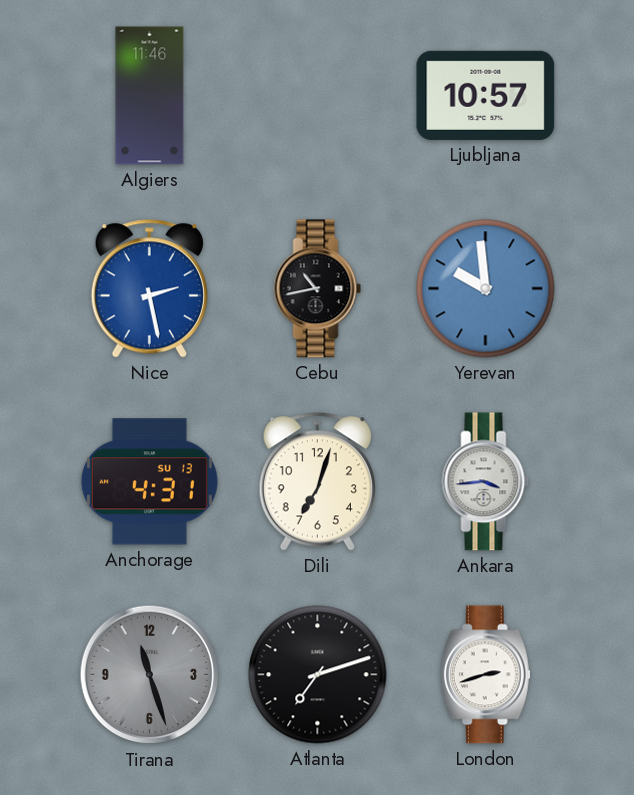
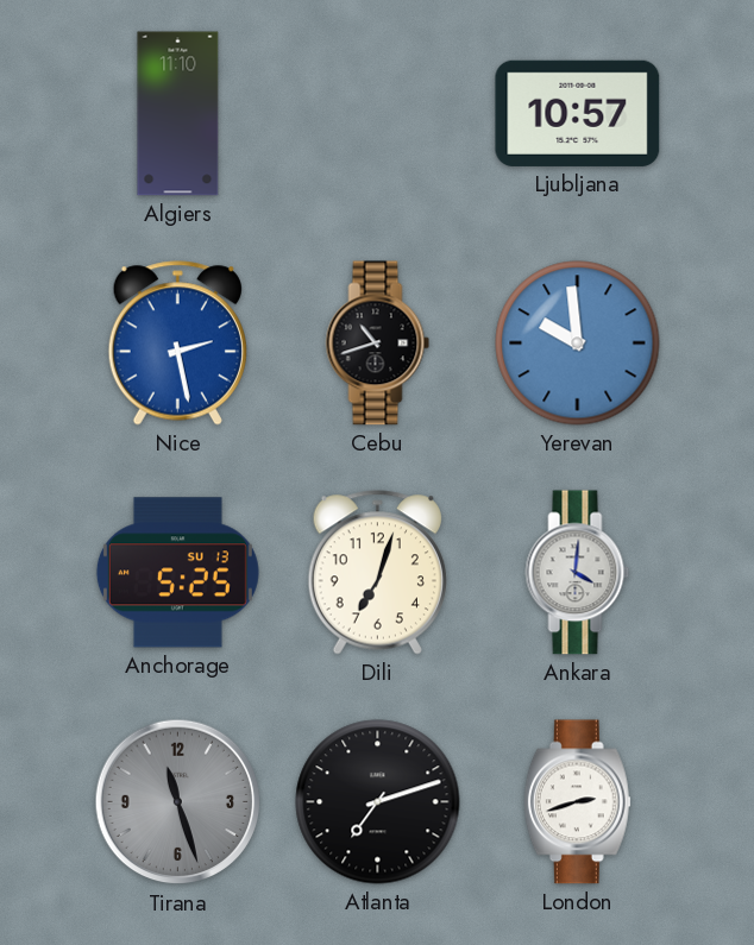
Algiers: 11:46 -> 11:10 (178, 114)
Cebu: 10:43 -> 10:42 (378, 344)
Anchorage: 4:31 -> 5:25 (177, 573)
Ankara: 3:44 -> 4:01 (578, 573)
